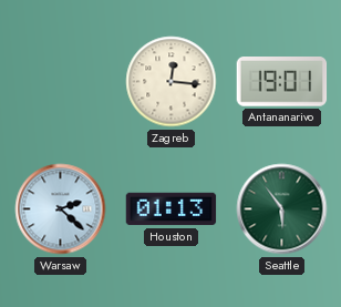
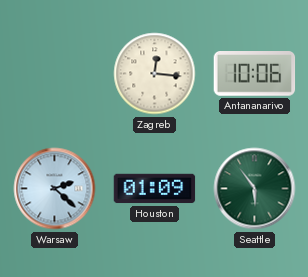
Antananarivo: 19:01 -> 10:06 (255, 74)
Houston: 01:13 -> 01:09 (155, 189)
